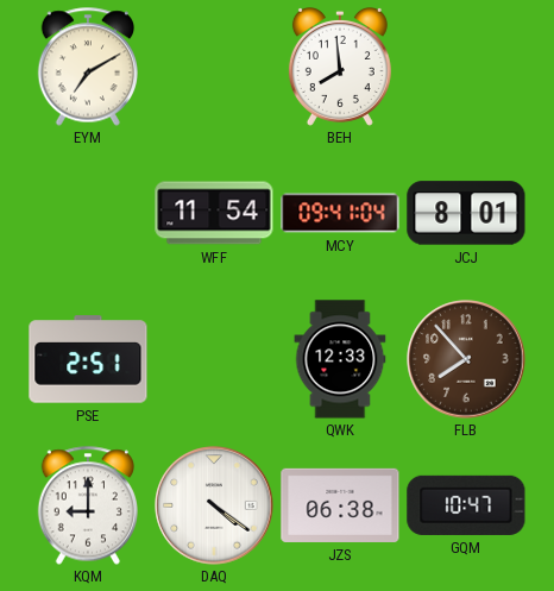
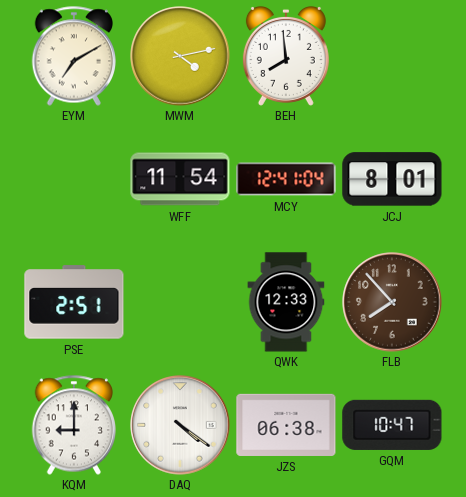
MWM: none -> 4:13 (180, 56)
MCY: 09:41 -> 12:41 (286, 179)
